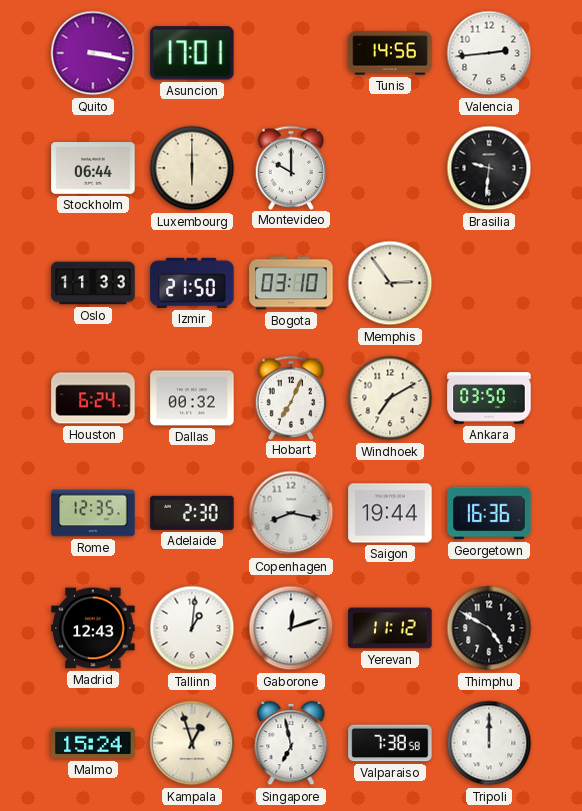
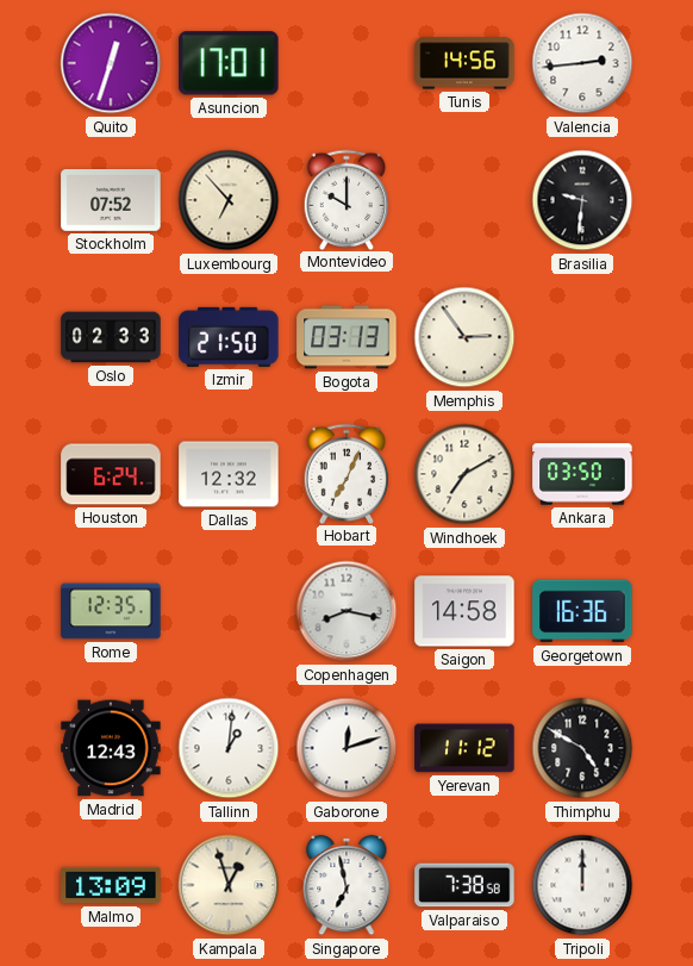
Quito: 3:17 -> 12:33 (111, 63)
Stockholm: 06:44 -> 07:52 (111, 201)
Luxembourg: 6:00 -> 6:53 (229, 200)
Oslo: 11:33 -> 02:33 (111, 337)
Bogota: 03:10 -> 03:13 (346, 337)
Dallas: 00:32 -> 12:32 (229, 474)
Adelaide: 2:30 -> none (192, 513)
Saigon: 19:44 -> 14:58 (464, 611)
Malmo: 15:24 -> 13:09 (111, 885)
